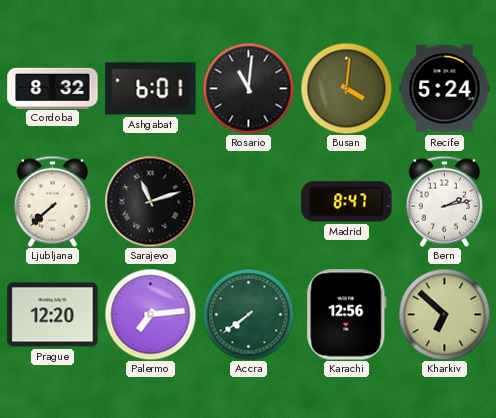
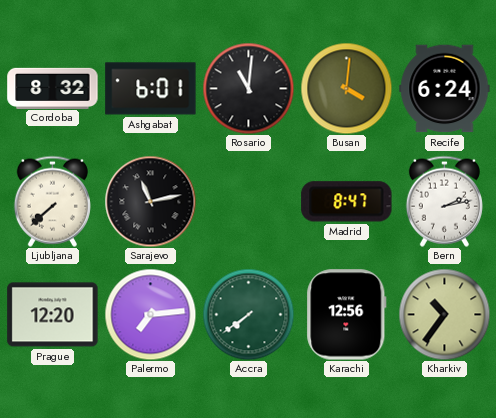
Recife: 5:24 -> 6:24 (445, 89)
Sarajevo: 11:12 -> 11:13 (150, 201)
Kharkiv: 6:52 -> 10:36 (444, 314)
